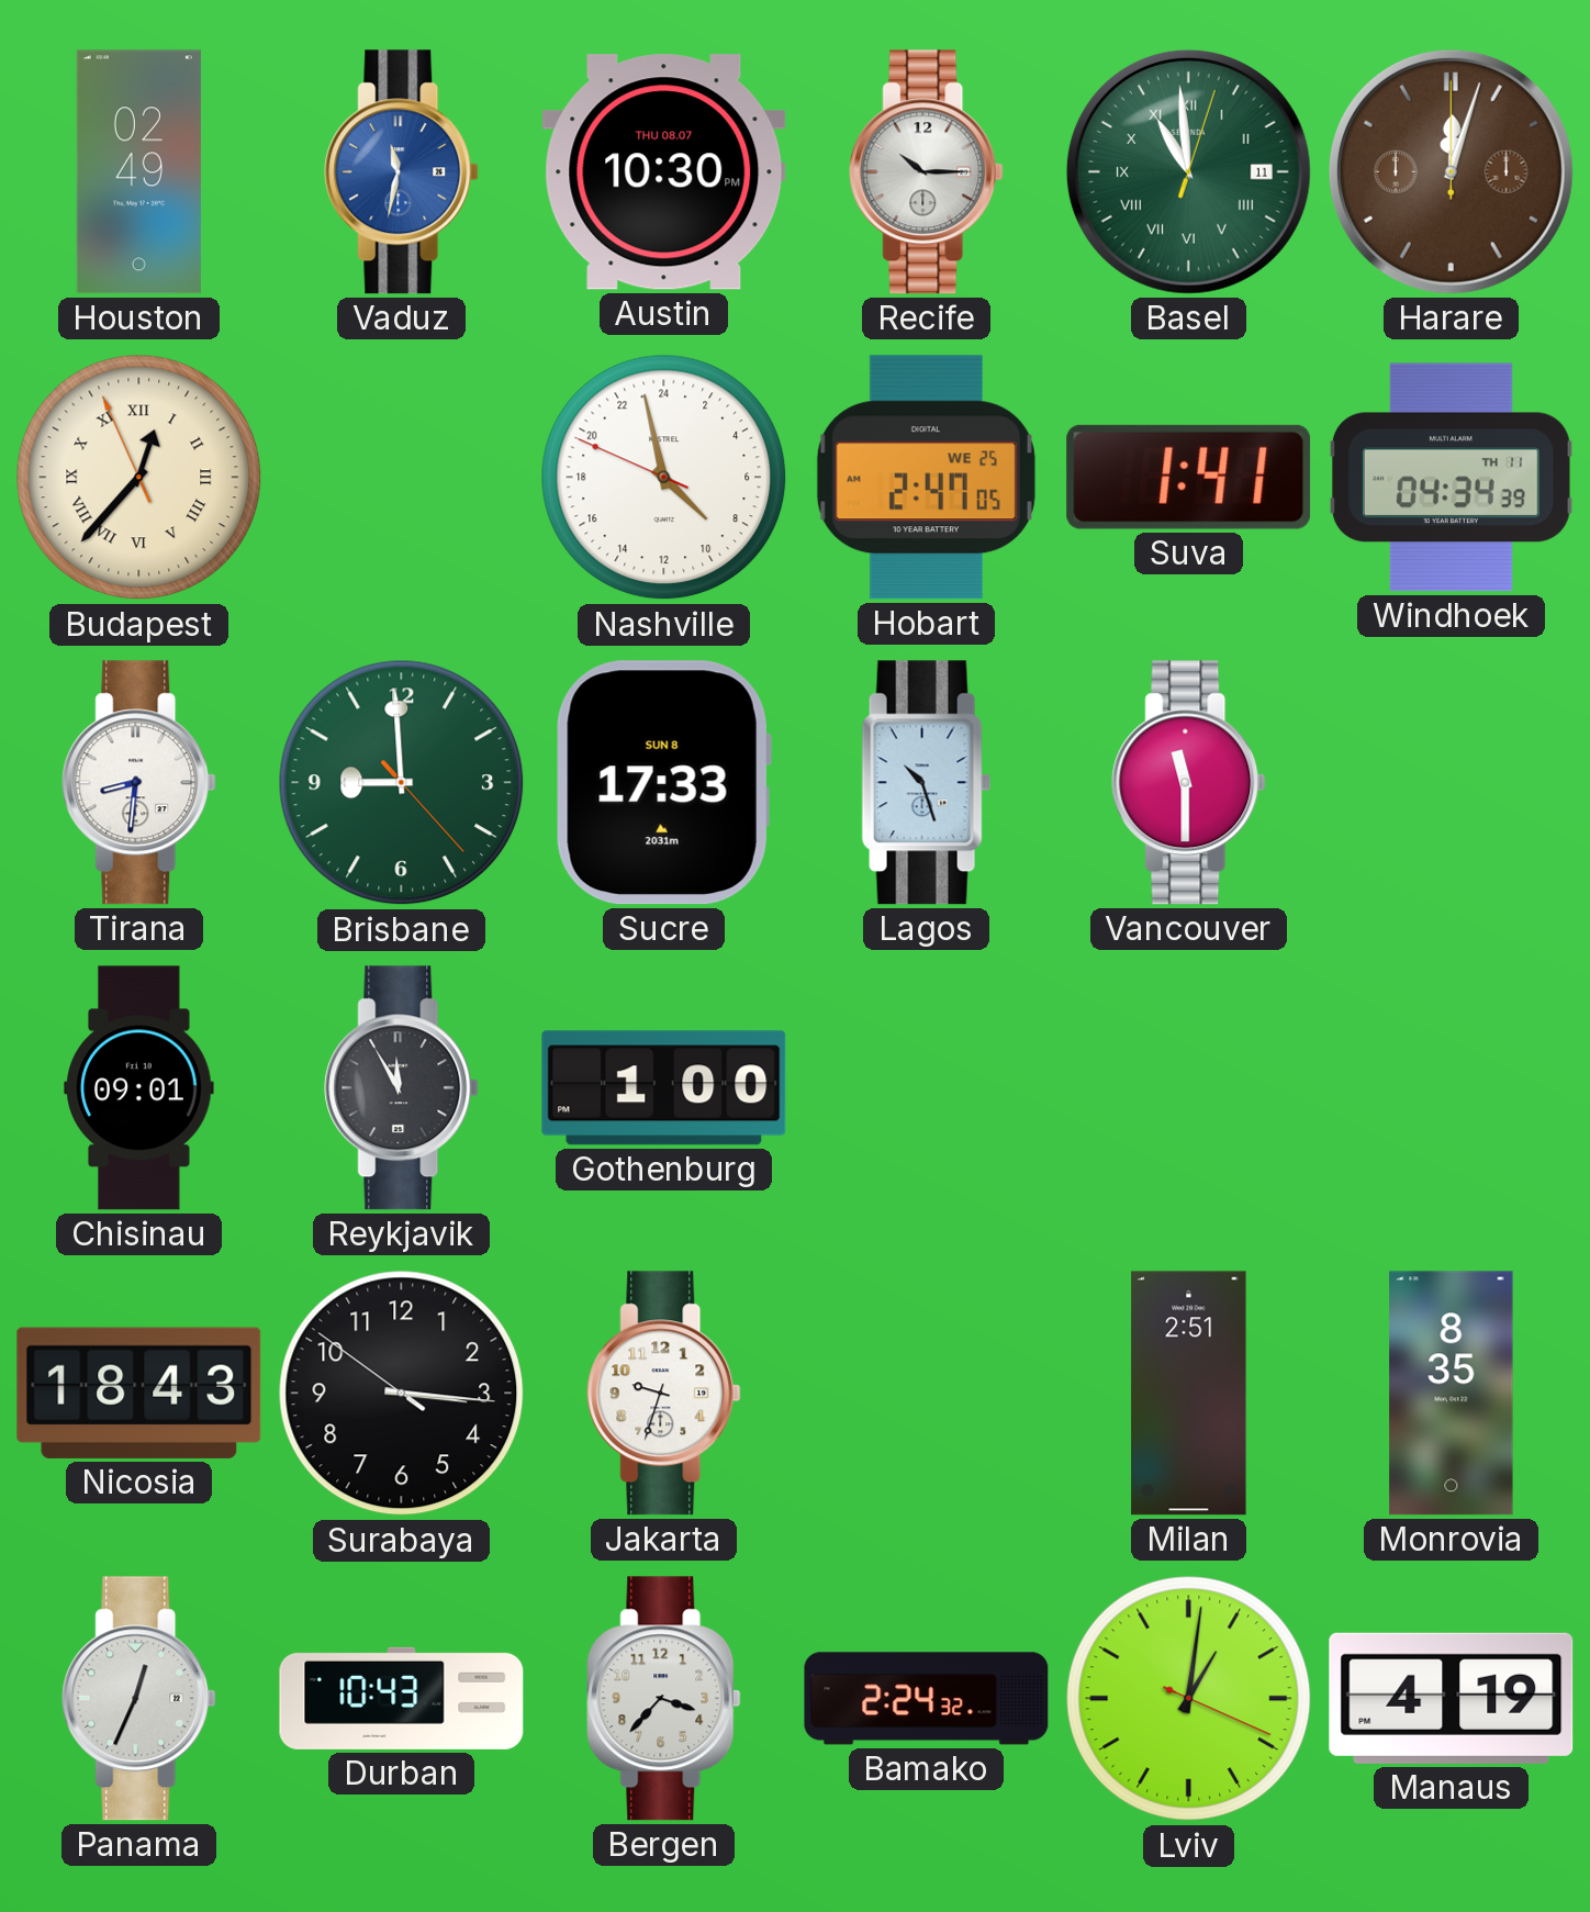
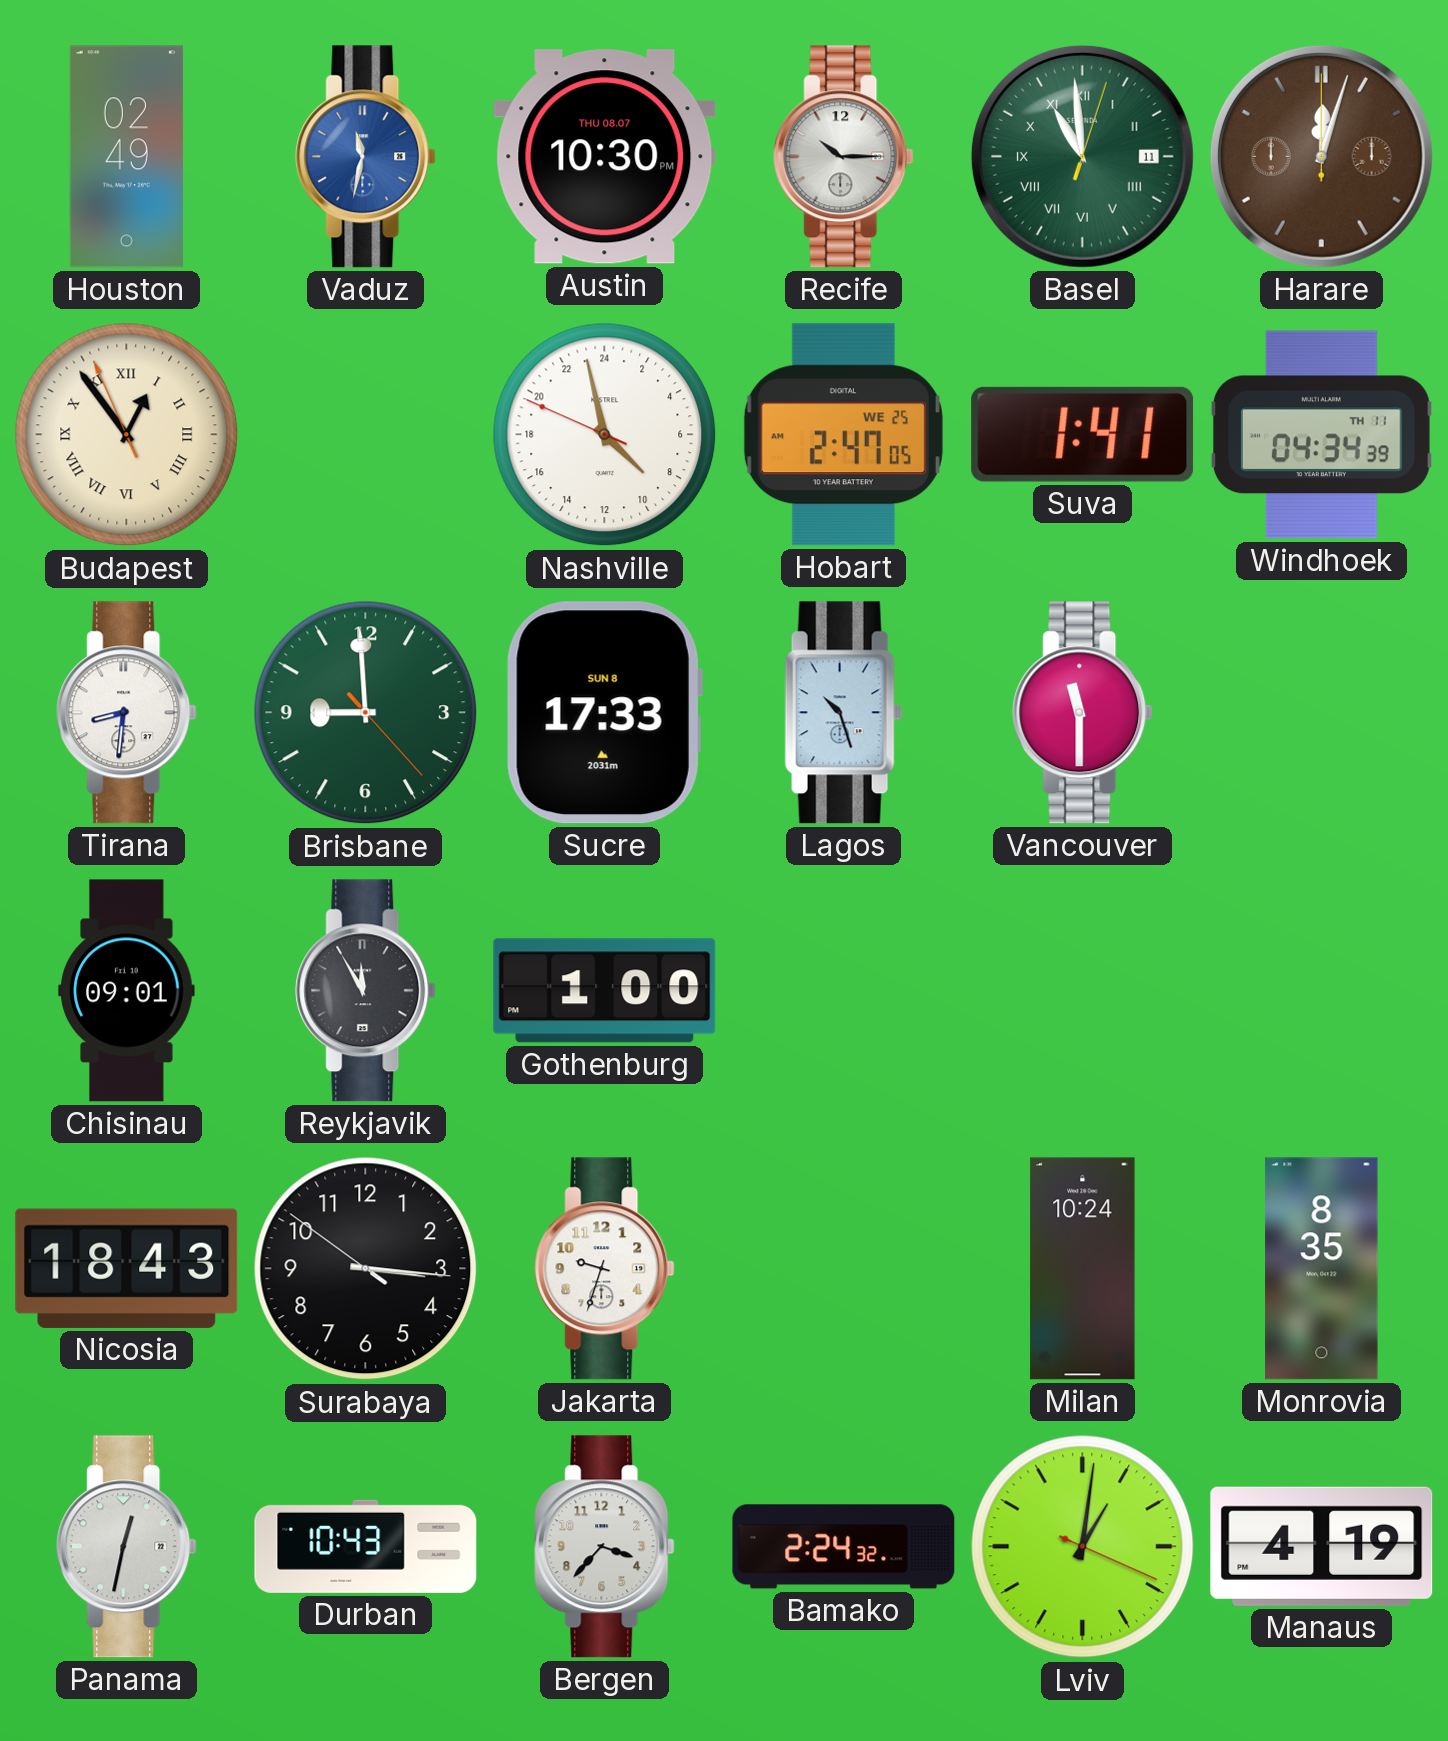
Budapest: 12:36 -> 12:53 (127, 435)
Milan: 2:51 -> 10:24 (1083, 1269)
Panama: 12:34 -> 12:32 (127, 1547)
